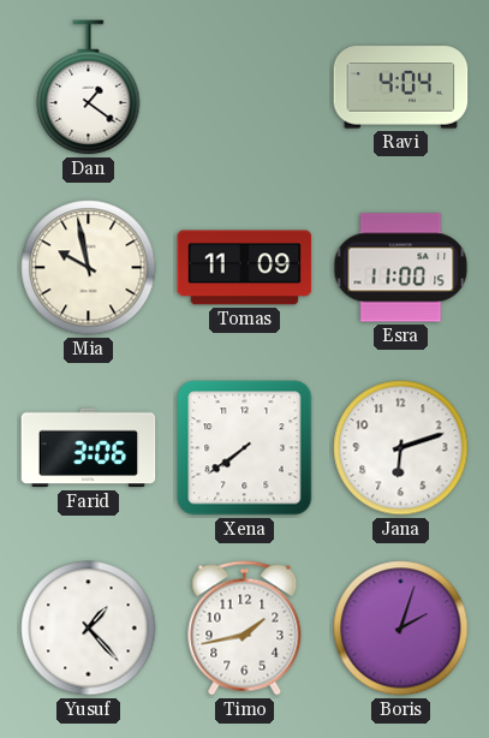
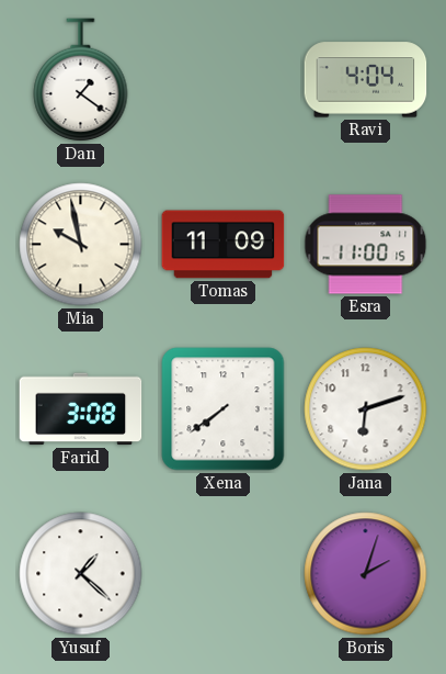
Farid: 3:06 -> 3:08 (81, 409)
Yusuf: 1:23 -> 1:22 (81, 574)
Timo: 1:43 -> none (245, 629)
